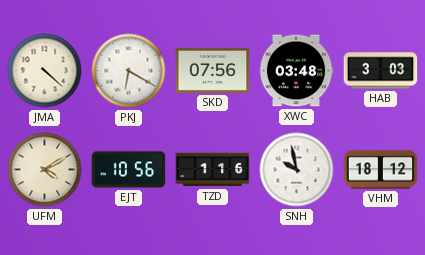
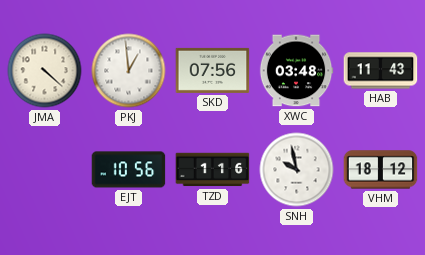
PKJ: 6:20 -> 12:59 (129, 71)
HAB: 3:03 -> 11:43 (381, 71)
UFM: 4:10 -> none (45, 170)
